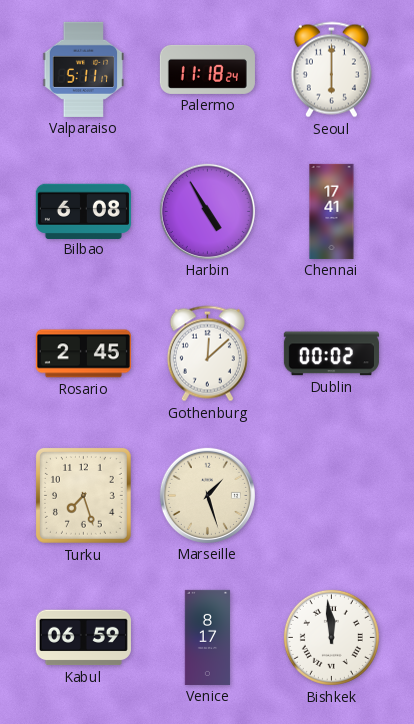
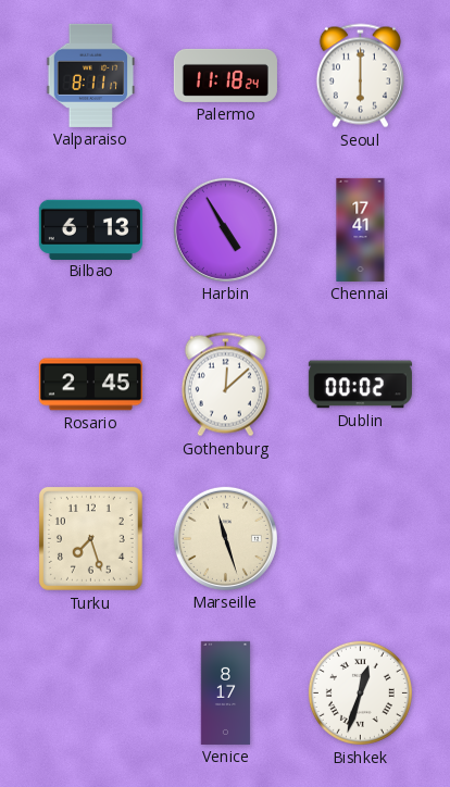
Valparaiso: 5:11 -> 8:11 (91, 75)
Bilbao: 6:08 -> 6:13 (90, 229)
Marseille: 1:27 -> 11:27 (225, 538)
Kabul: 06:59 -> none (83, 638)
Bishkek: 11:59 -> 12:33 (360, 692)
